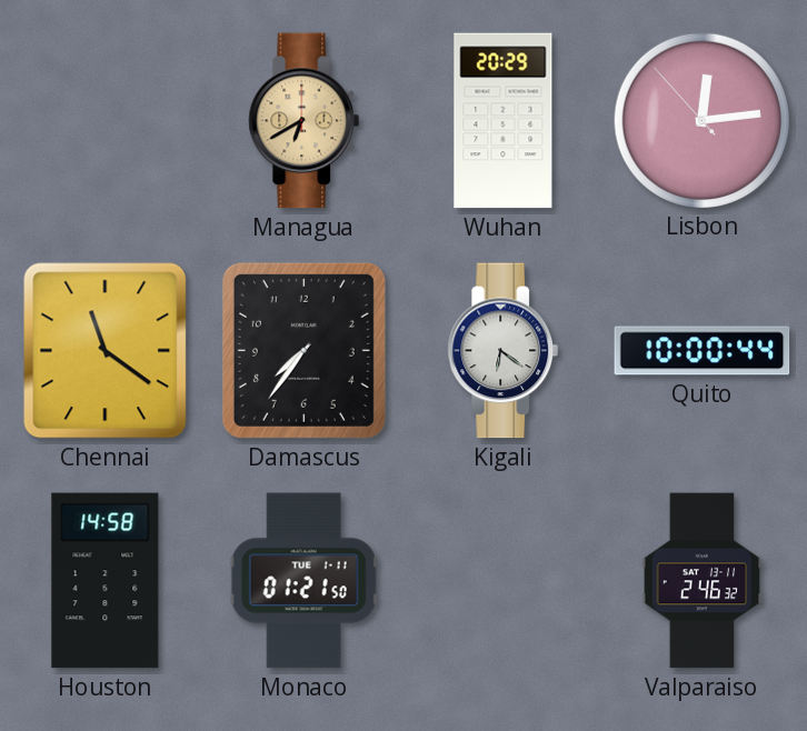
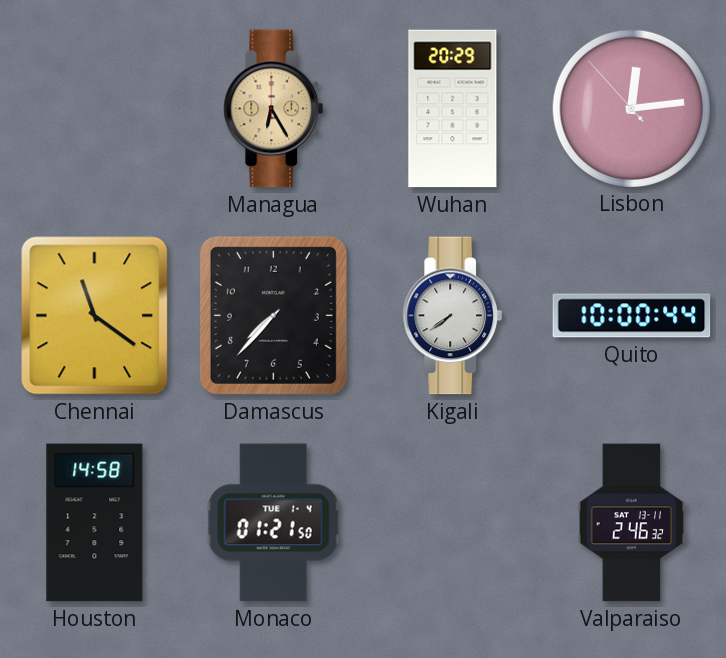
Managua: 6:40 -> 6:25 (274, 109)
Damascus: 7:36 -> 7:37 (273, 315)
Kigali: 6:21 -> 7:39 (453, 316)
Monaco date: TUE 1-11 -> TUE 1-4 (274, 523)
